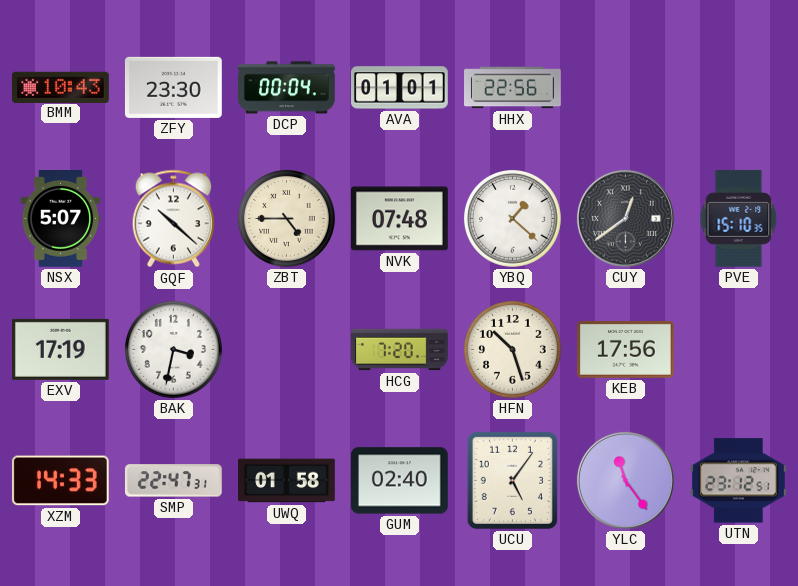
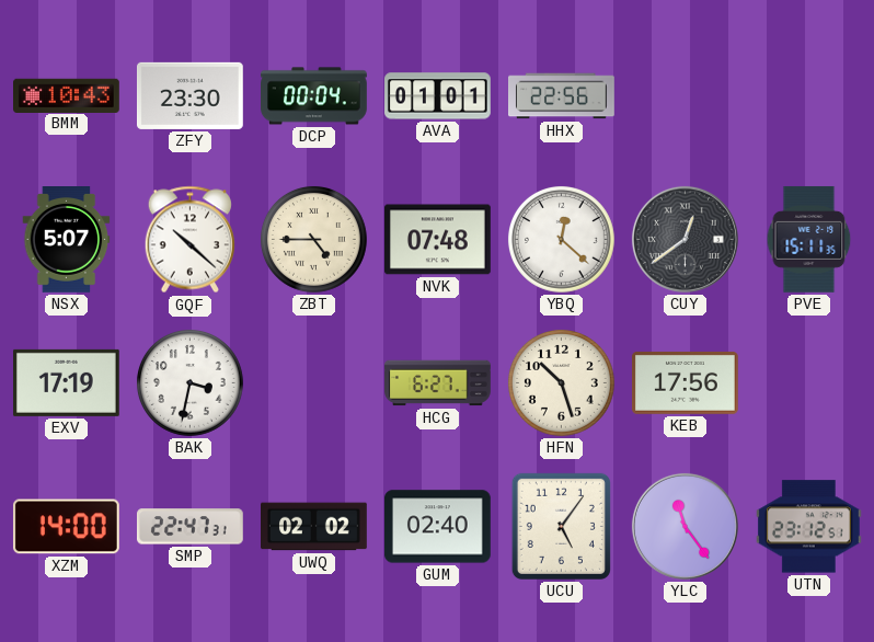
YBQ: 1:22 -> 12:22 (561, 239)
PVE: 15:10 -> 15:11 (809, 239)
HCG: 7:20 -> 6:27 (438, 383)
XZM: 14:33 -> 14:00 (66, 527)
UWQ: 01:58 -> 02:02 (314, 527)
